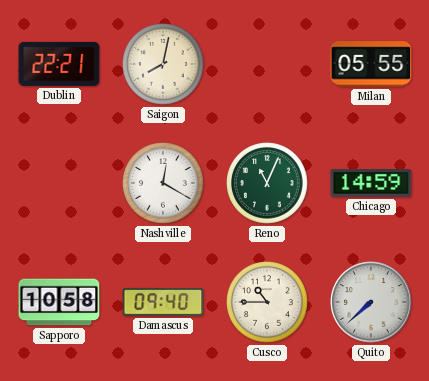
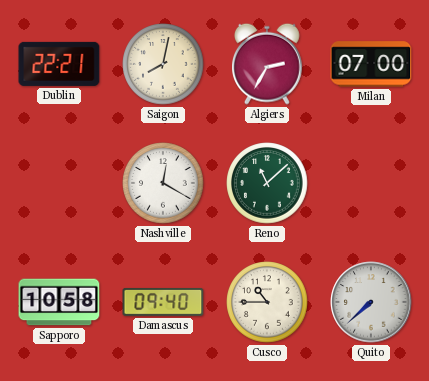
Algiers: none -> 2:35 (268, 64)
Milan: 05:55 -> 07:00 (371, 64)
Reno: 11:04 -> 11:08 (267, 183)
Chicago: 14:59 -> none (371, 183)
